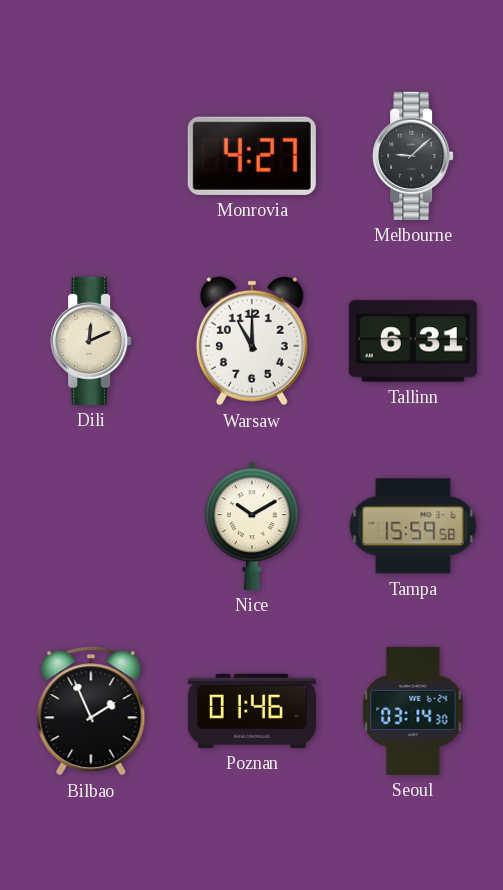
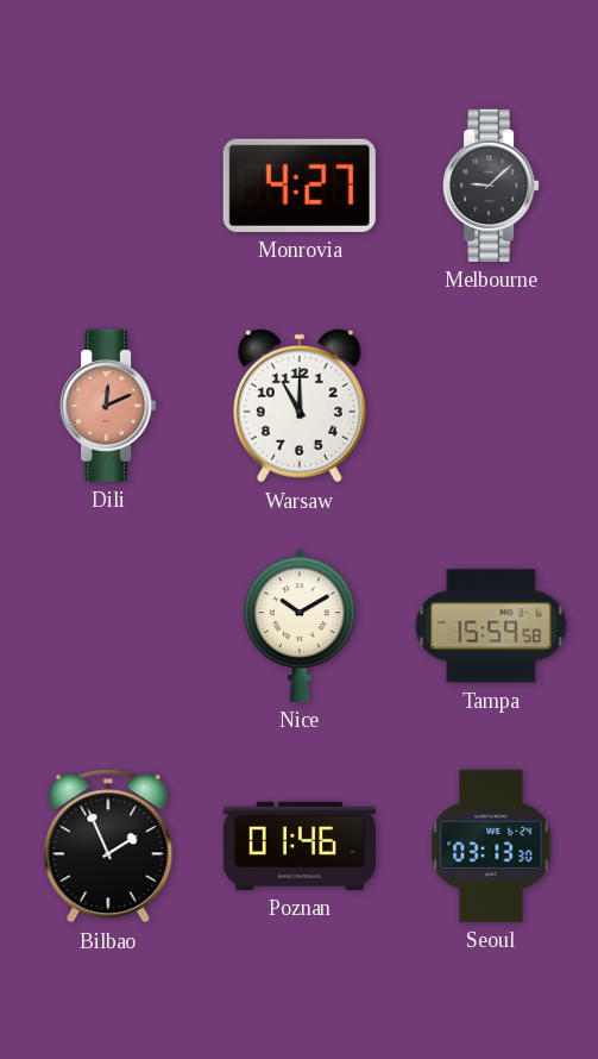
Dili dial: cream -> salmon (108, 406)
Tallinn: 6:31 -> none (413, 341)
Seoul: 03:14 -> 03:13 (491, 846)
